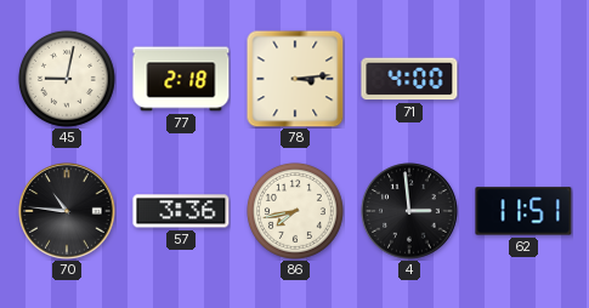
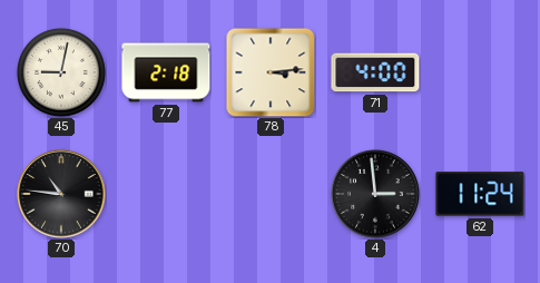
57: 3:36 -> none (181, 211)
86: 7:43 -> none (295, 211)
62: 11:51 -> 11:24 (480, 194)
